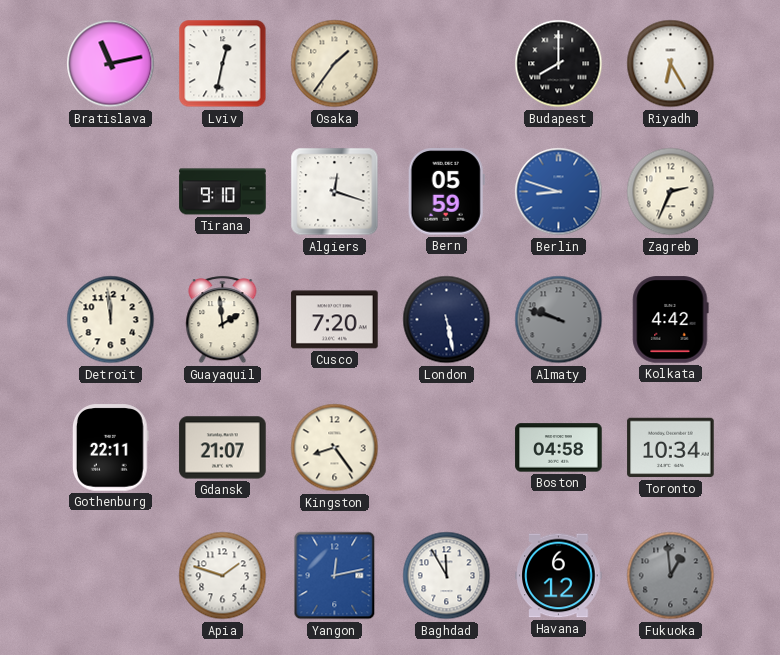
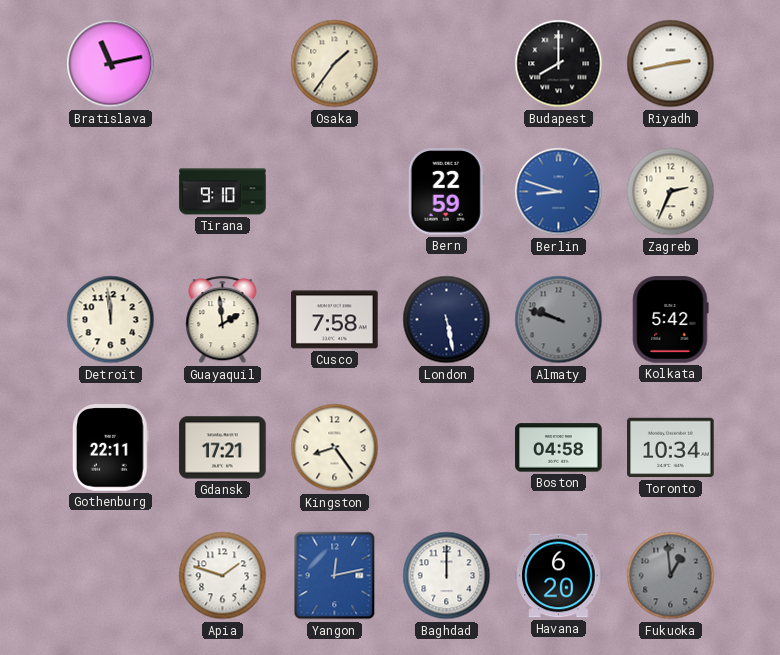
Lviv: 12:32 -> none (223, 64)
Riyadh: 6:25 -> 2:43 (671, 64)
Algiers: 12:18 -> none (335, 192)
Bern: 05:59 -> 22:59 (446, 192)
Cusco: 7:20 -> 7:58 (335, 320)
Kolkata: 4:42 -> 5:42 (671, 320)
Gdansk: 21:07 -> 17:21 (223, 448)
Baghdad: 11:55 -> 12:00 (447, 576)
Havana: 6:12 -> 6:20 (559, 576)
